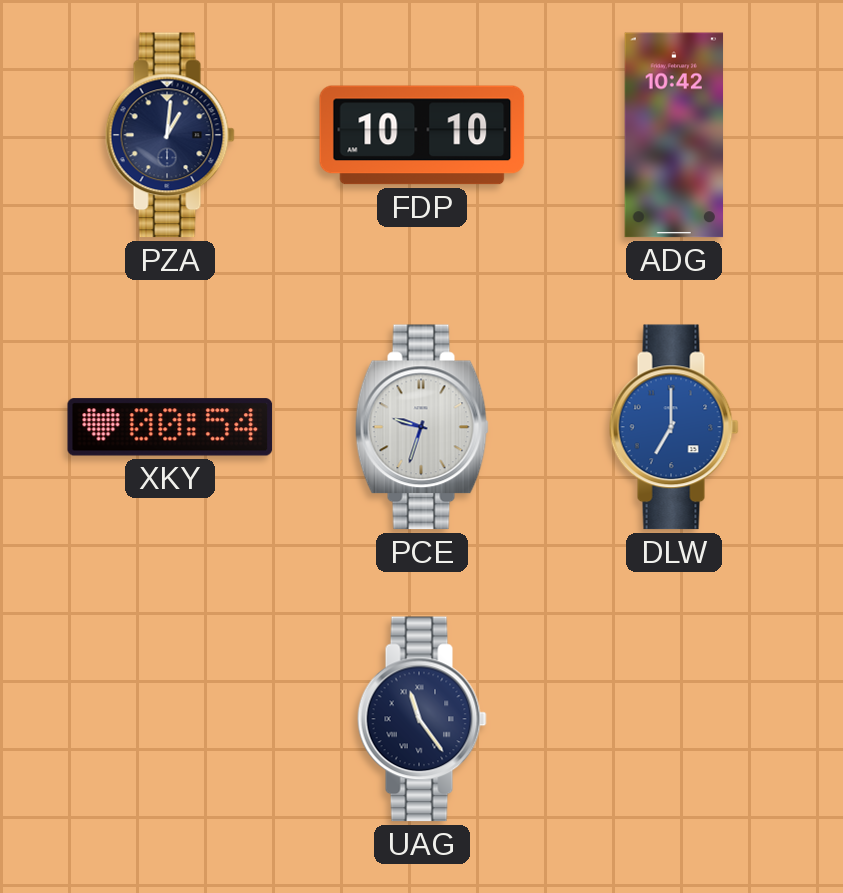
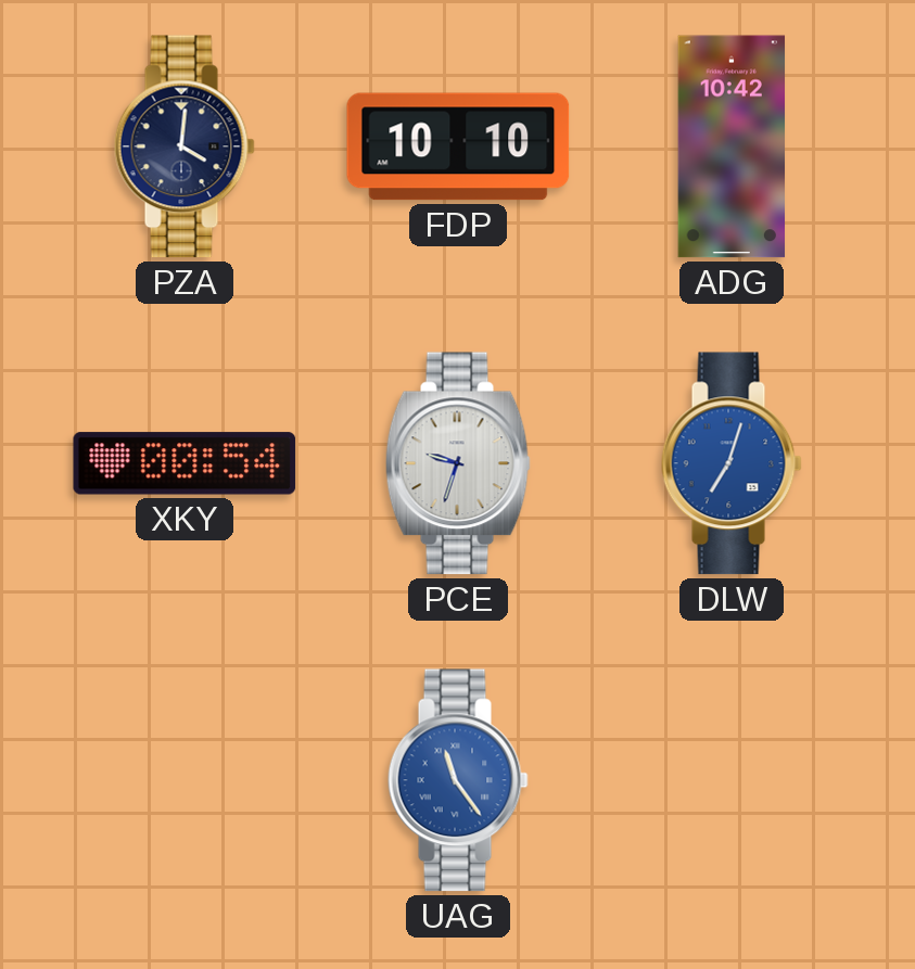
PZA: 1:01 -> 4:01 (185, 146)
DLW: 7:00 -> 7:03 (732, 463)
UAG dial: navy -> blue (458, 780)
